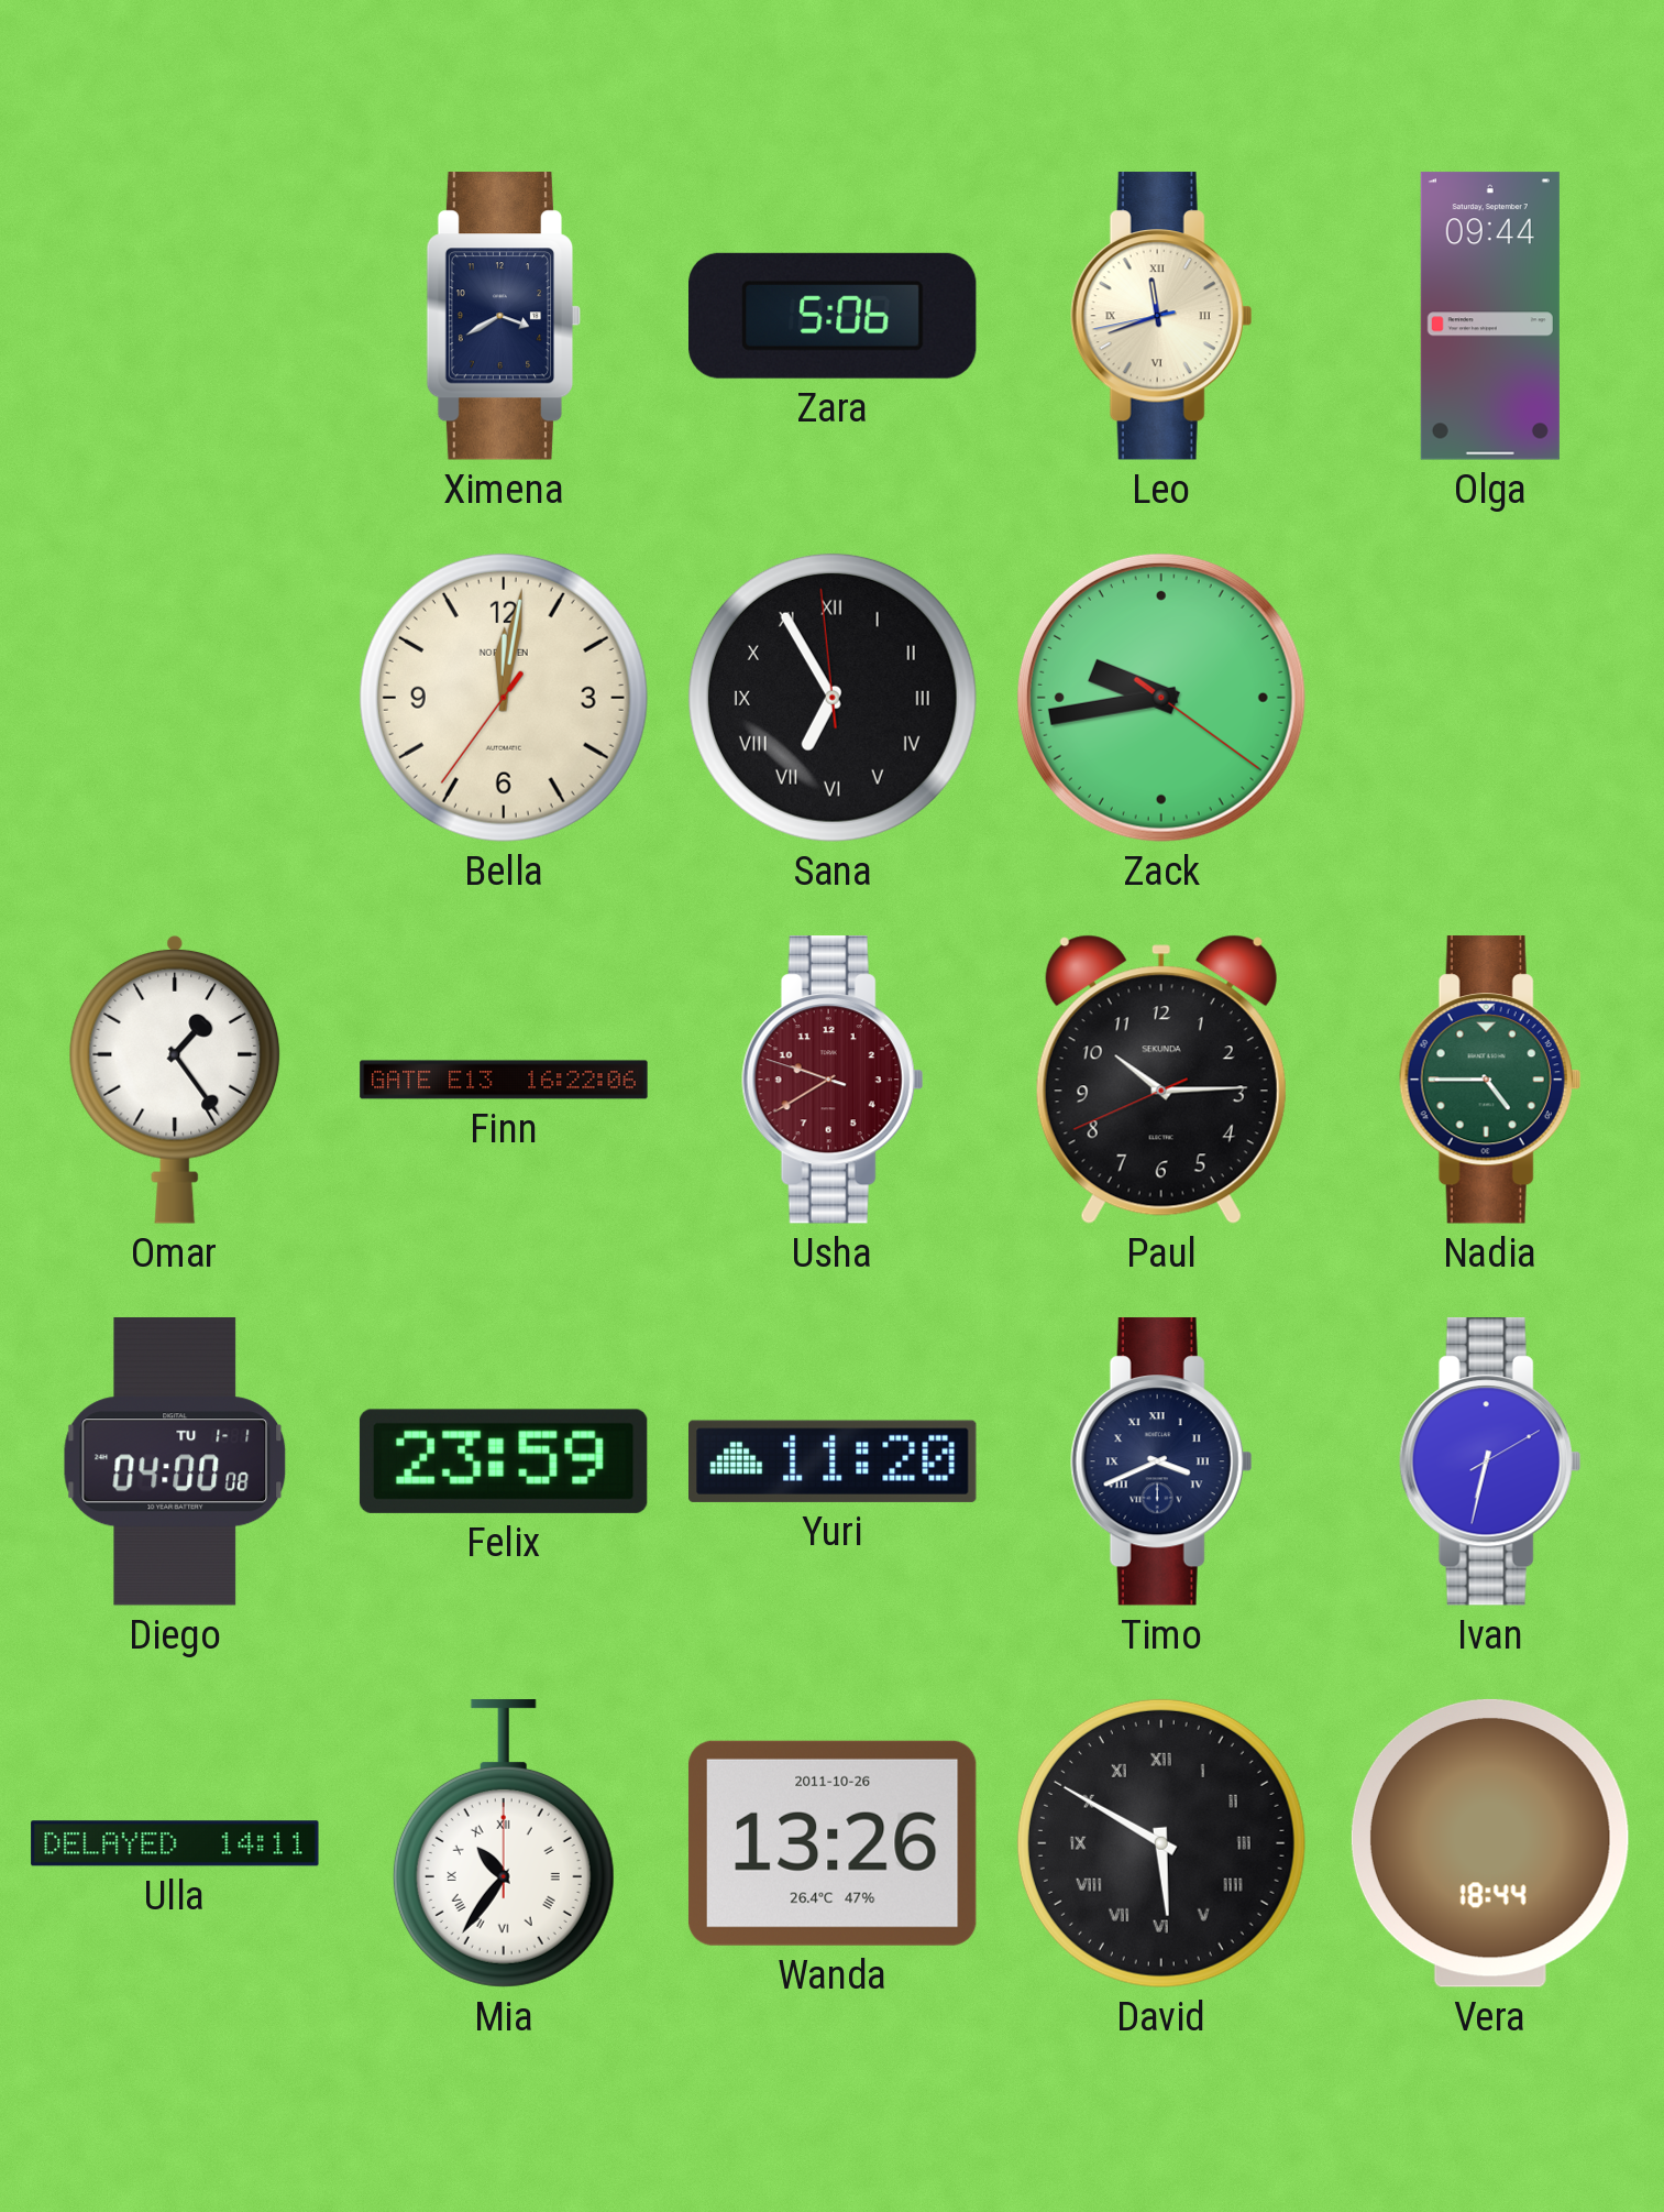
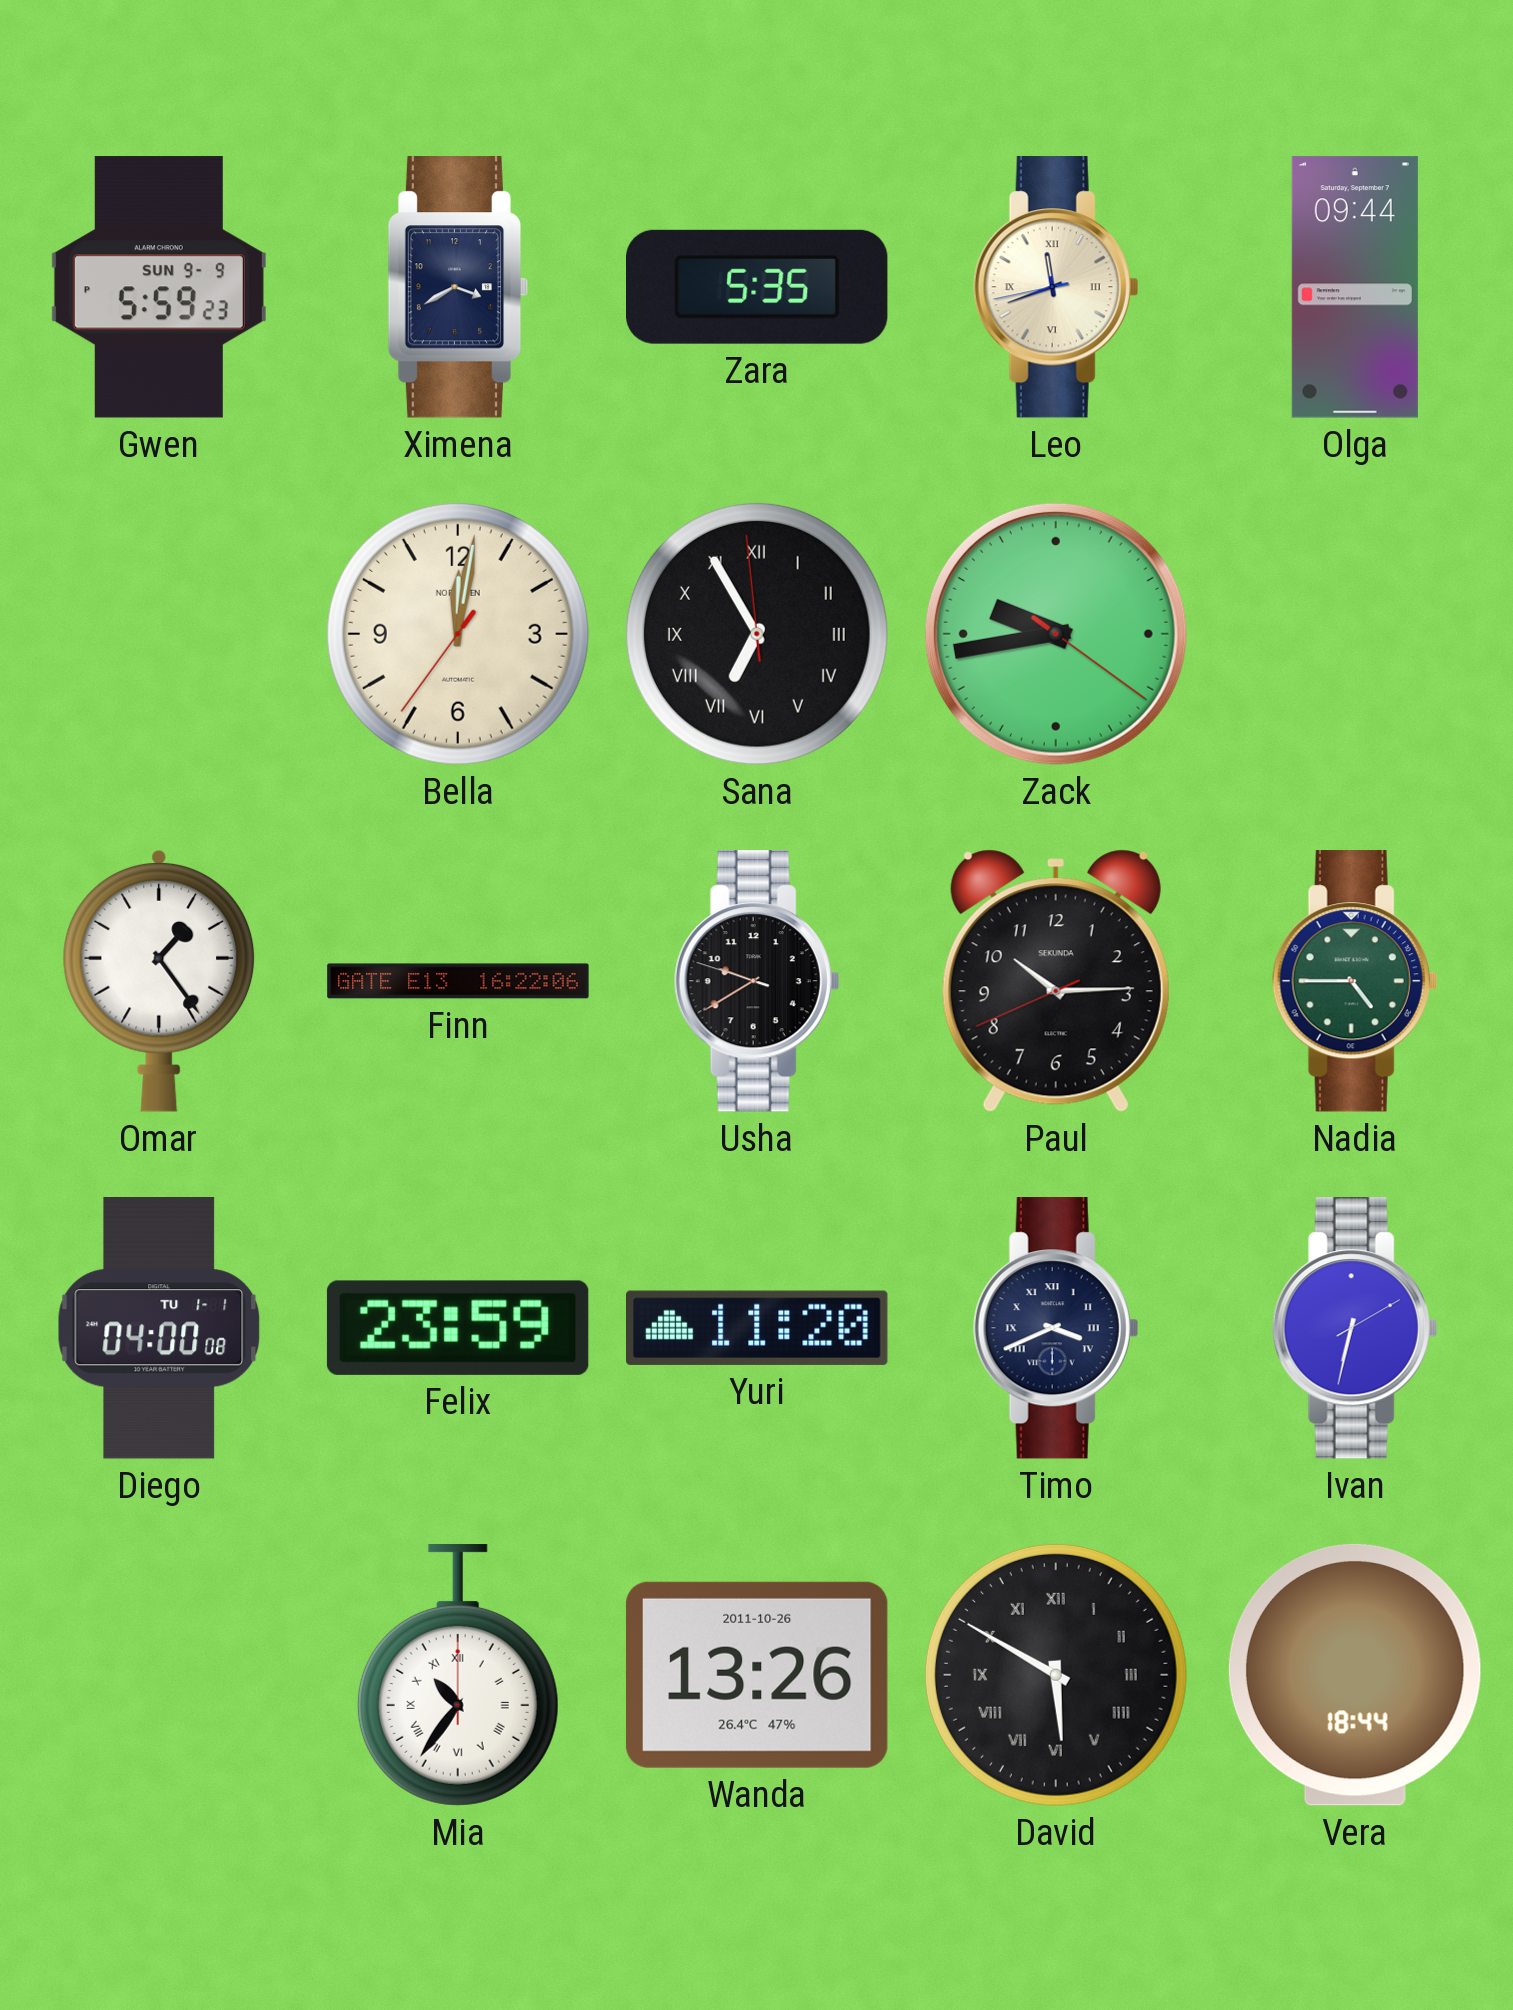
Gwen: none -> 5:59 (159, 287)
Zara: 5:06 -> 5:35 (758, 287)
Usha dial: burgundy -> black (757, 981)
Ulla: 14:11 -> none (175, 1843)
